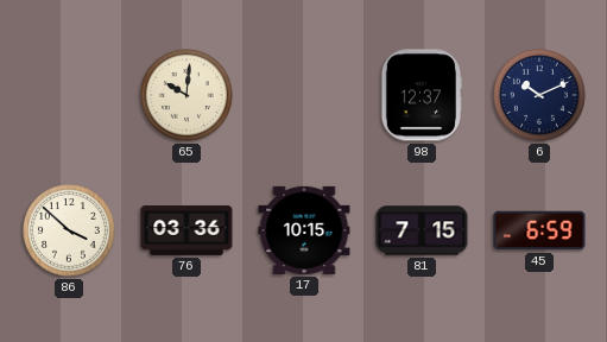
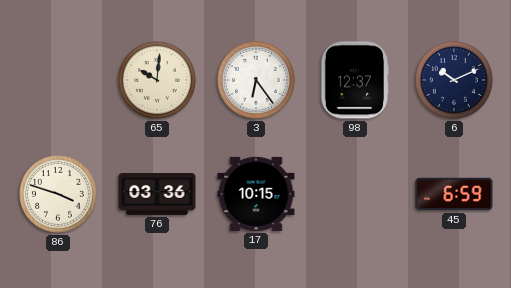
3: none -> 6:24 (257, 81)
86: 3:52 -> 3:48 (59, 195)
81: 7:15 -> none (422, 230)
